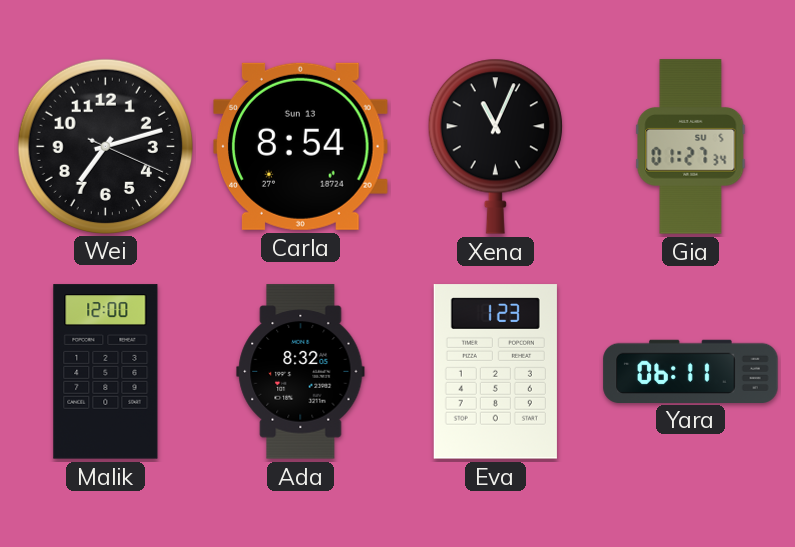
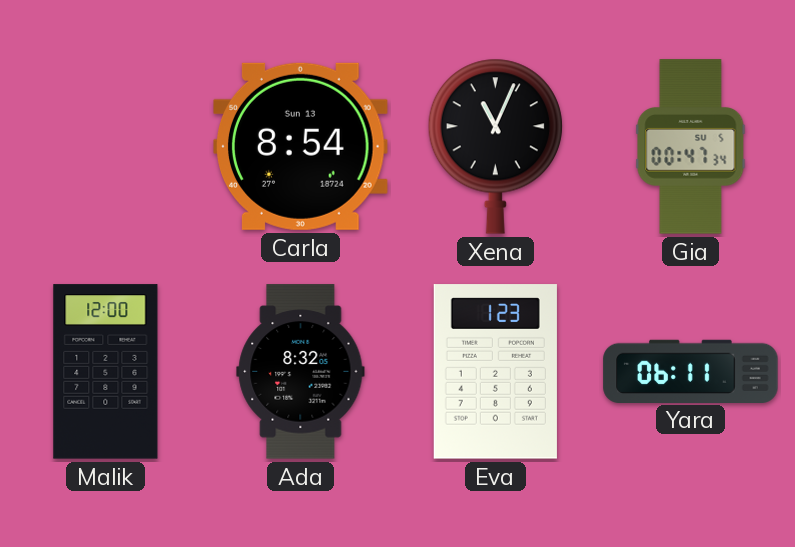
Wei: 7:12 -> none (105, 146)
Gia: 01:27 -> 00:47 (691, 147)
